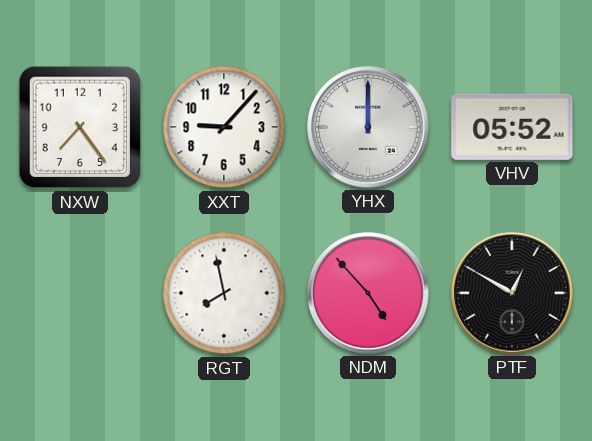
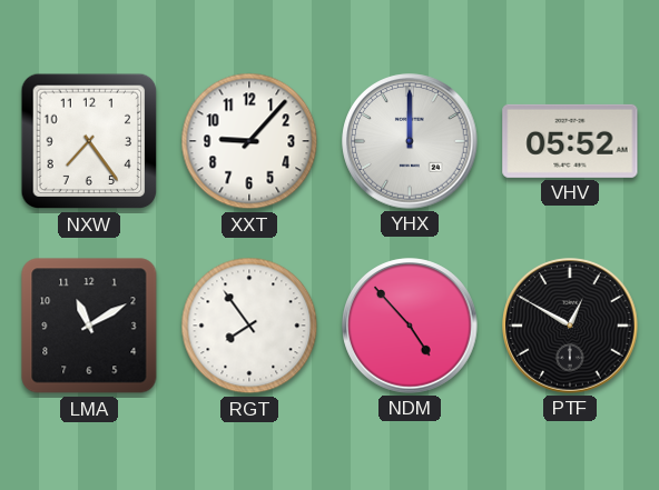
LMA: none -> 11:10 (89, 326)
RGT: 7:58 -> 7:54 (249, 326)
